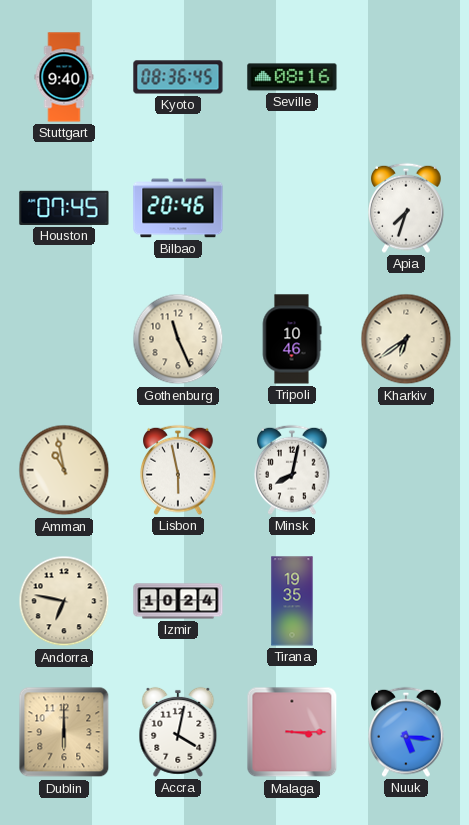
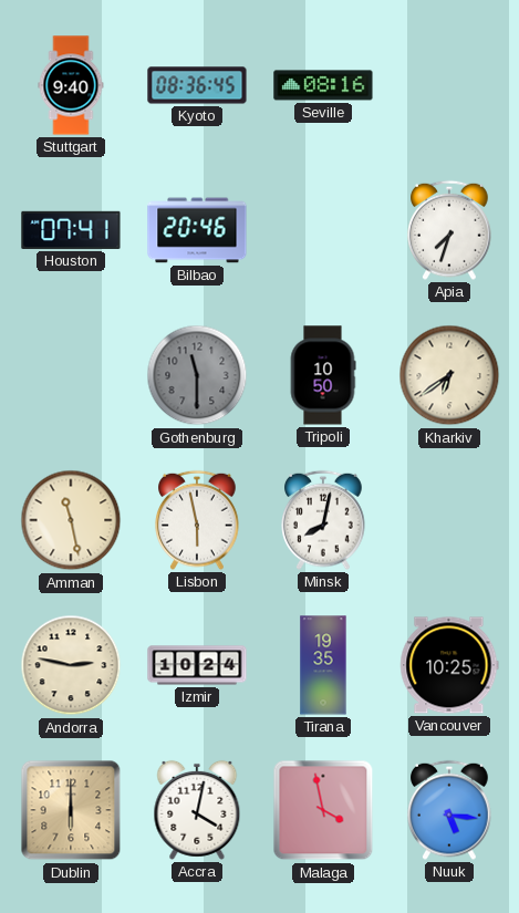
Houston: 07:45 -> 07:41 (71, 230)
Gothenburg: 11:26 -> 11:30 (197, 375)
Gothenburg dial: cream -> grey (197, 375)
Tripoli: 10:46 -> 10:50 (323, 375)
Amman: 10:58 -> 11:28 (71, 520)
Andorra: 6:47 -> 2:47 (71, 665)
Vancouver: none -> 10:25 (449, 665)
Malaga: 3:15 -> 3:58 (323, 810)
